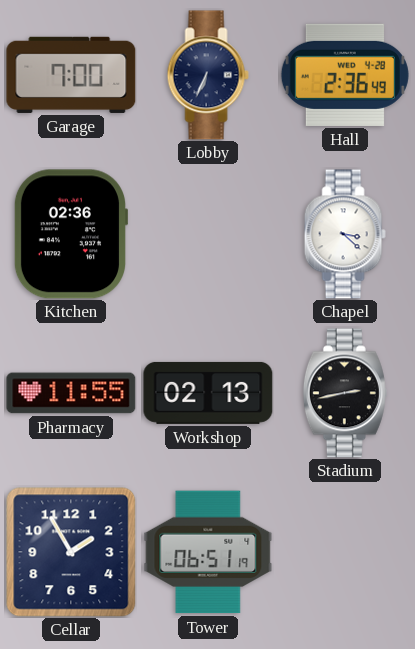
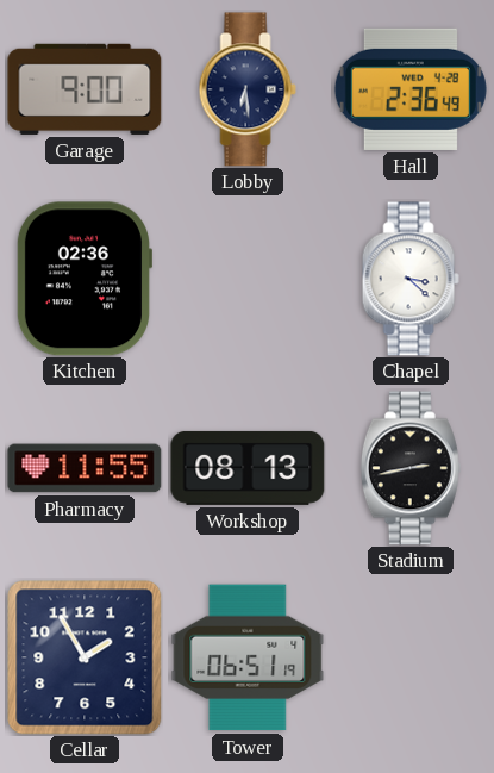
Garage: 7:00 -> 9:00 (85, 89)
Lobby: 6:34 -> 6:29 (248, 89)
Workshop: 02:13 -> 08:13 (248, 468)
